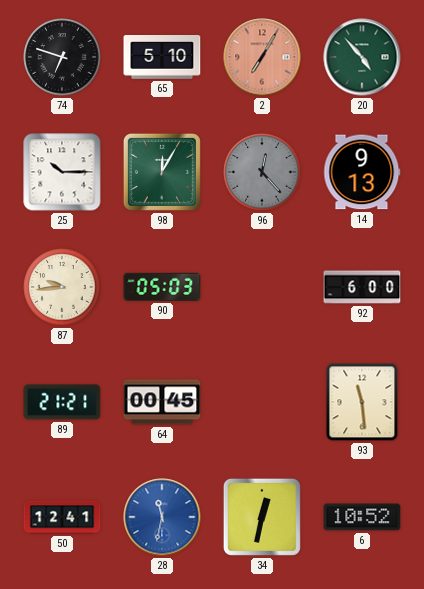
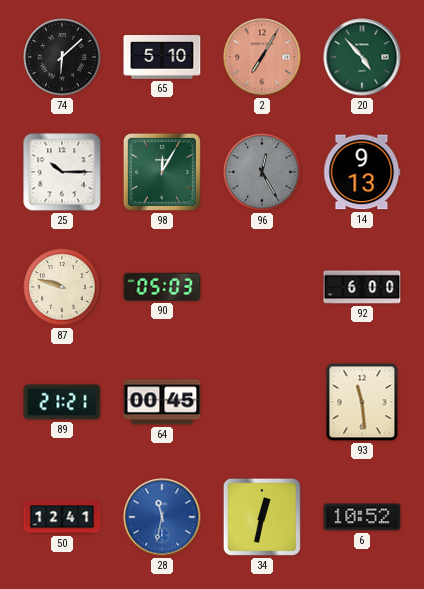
74: 6:48 -> 6:08 (62, 57)
96: 12:23 -> 12:25 (262, 172)
87: 9:44 -> 9:48 (62, 287)
